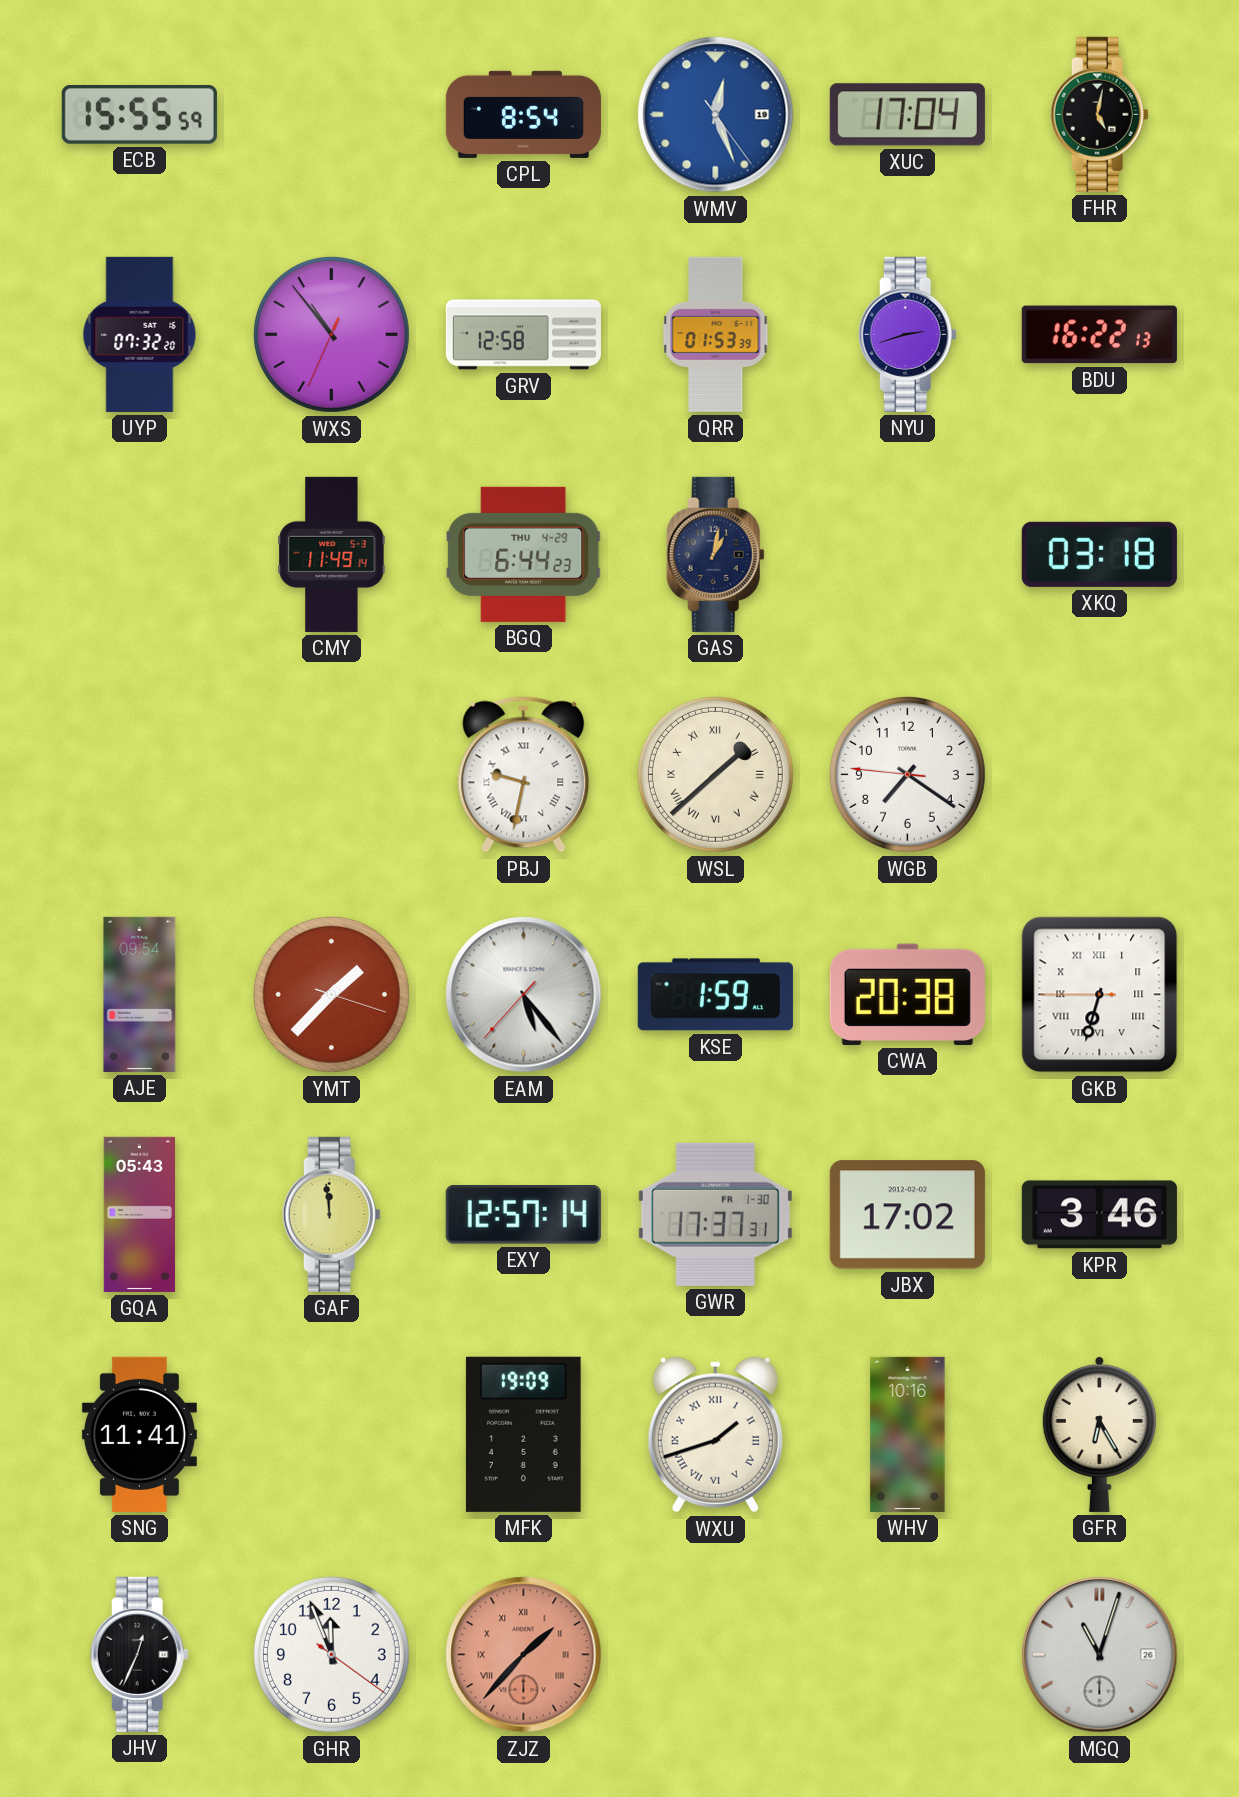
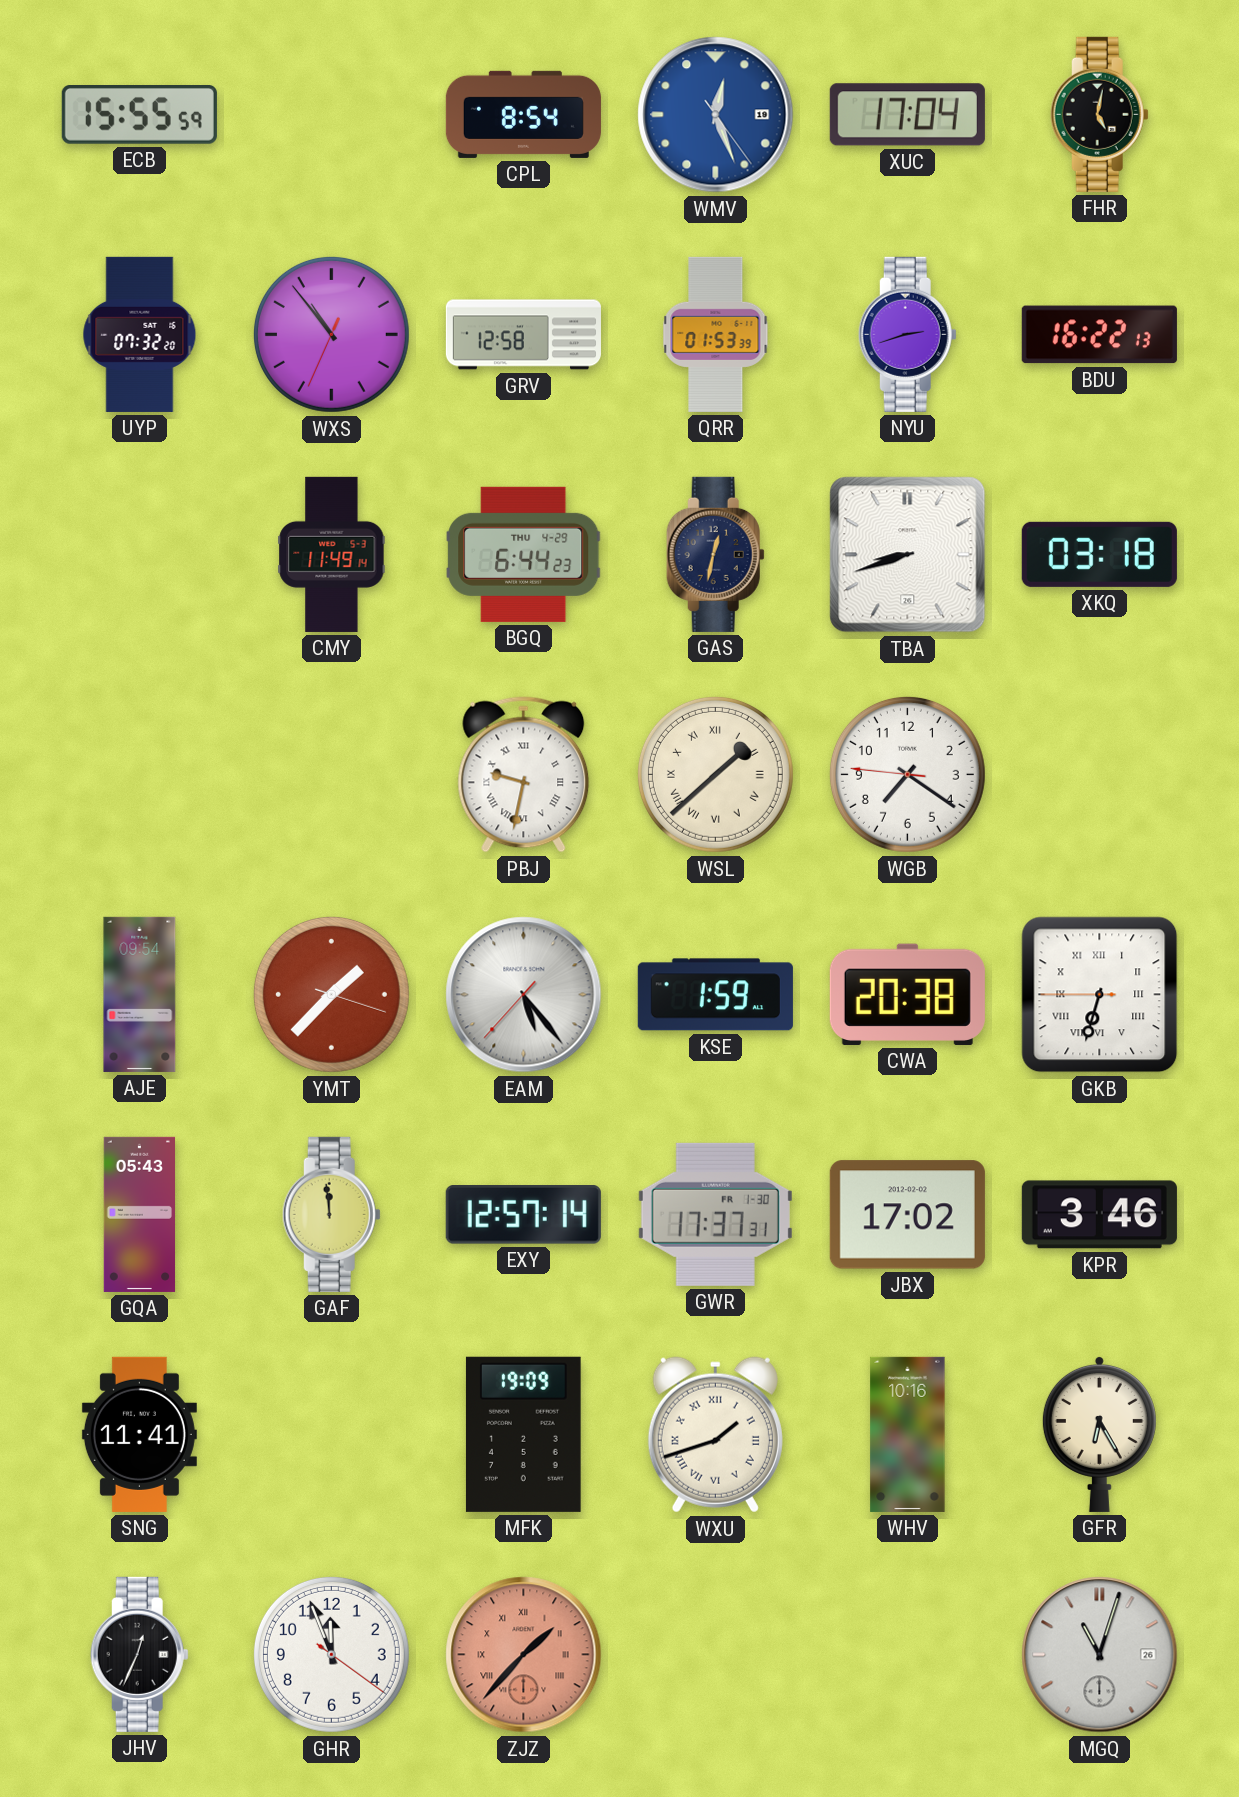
GAS: 1:02 -> 12:32 (715, 554)
TBA: none -> 8:42 (908, 555)
